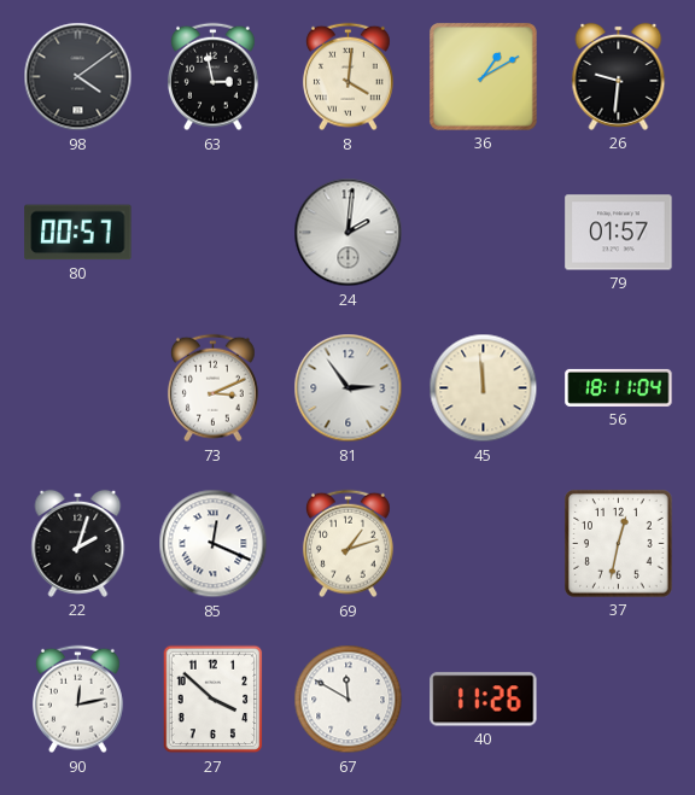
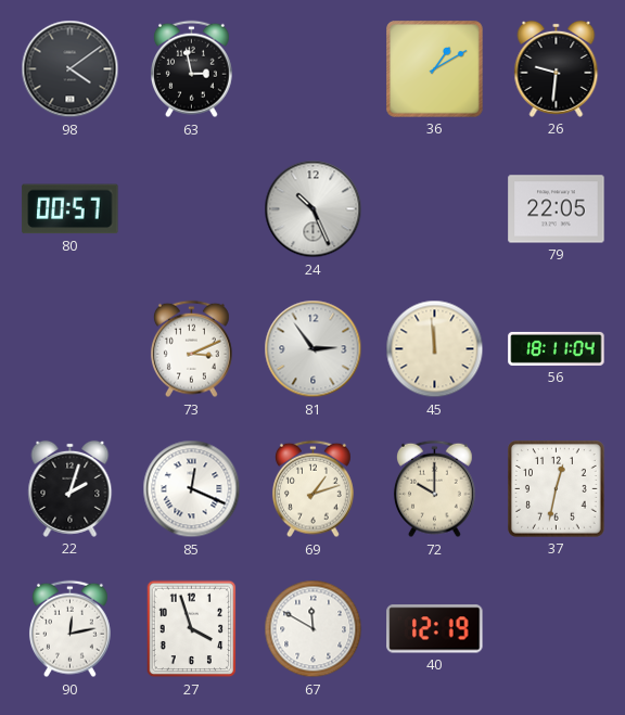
8: 4:01 -> none (347, 77)
24: 2:01 -> 10:26 (314, 209)
79: 01:57 -> 22:05 (557, 209)
72: none -> 10:00 (434, 489)
27: 3:52 -> 3:57 (192, 629)
40: 11:26 -> 12:19 (435, 629)
